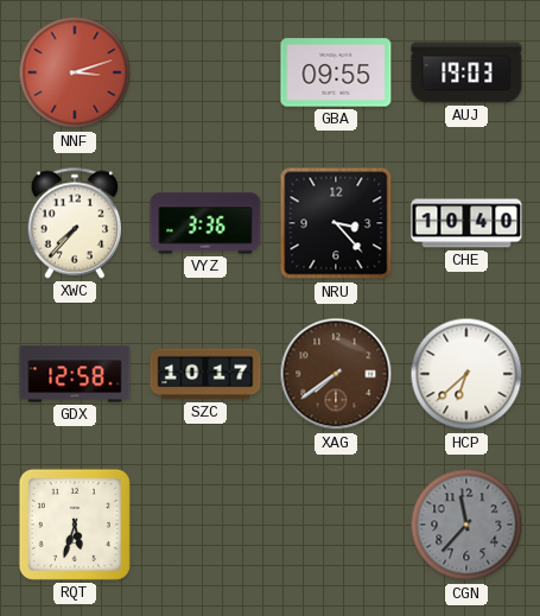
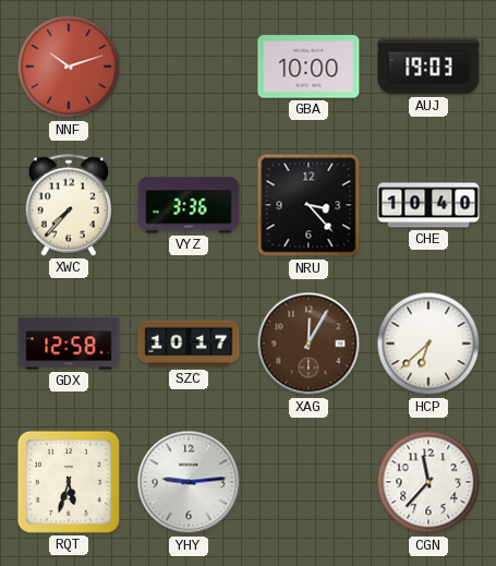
NNF: 3:12 -> 10:12 (69, 67)
GBA: 09:55 -> 10:00 (309, 67)
XAG: 7:39 -> 12:05 (309, 344)
YHY: none -> 9:14 (189, 482)
CGN dial: grey -> white (428, 482)
